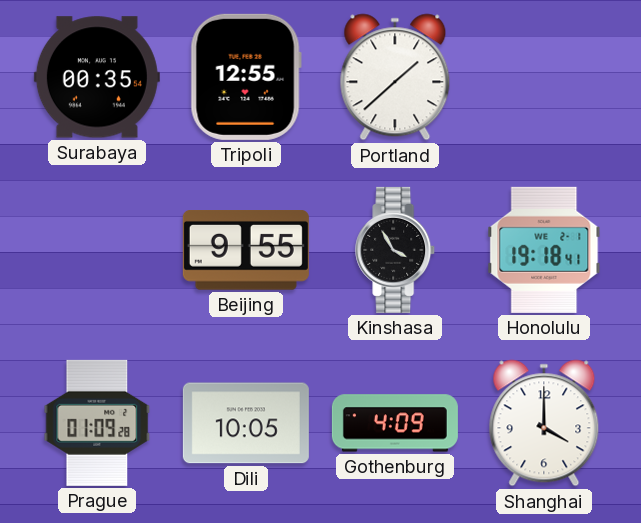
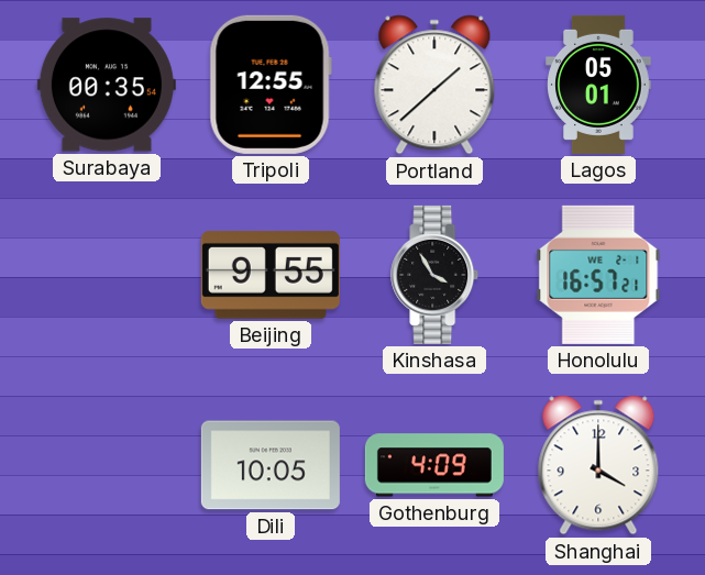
Lagos: none -> 05:01 (598, 85)
Honolulu: 19:18 -> 16:57 (598, 275)
Prague: 01:09 -> none (97, 423)
